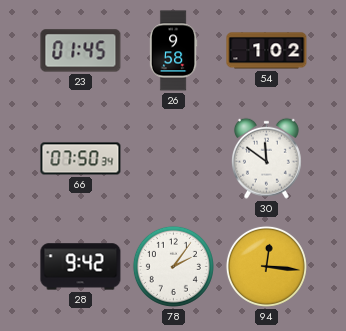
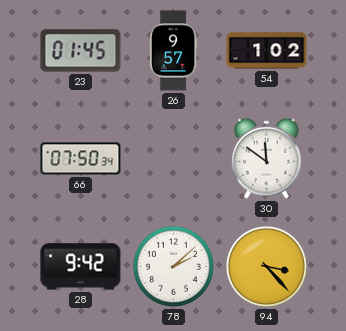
26: 9:58 -> 9:57 (173, 51)
78: 2:06 -> 2:08 (173, 266)
94: 12:16 -> 3:23 (266, 266)
